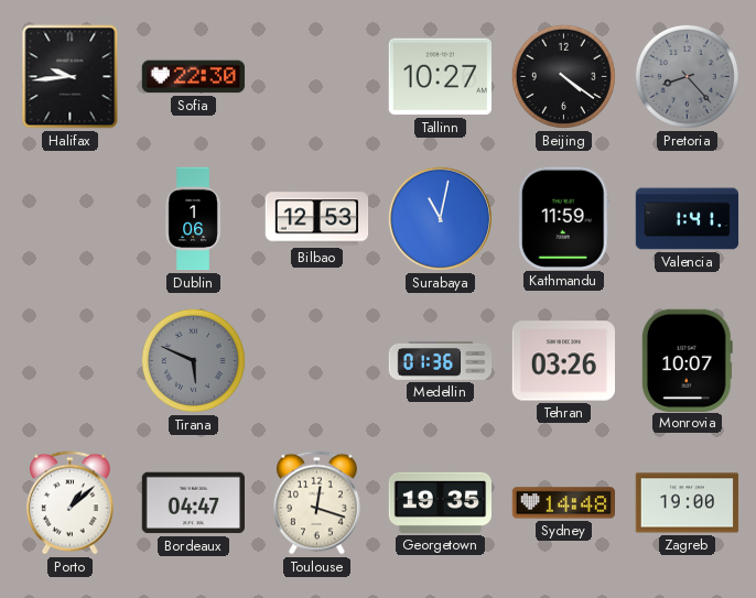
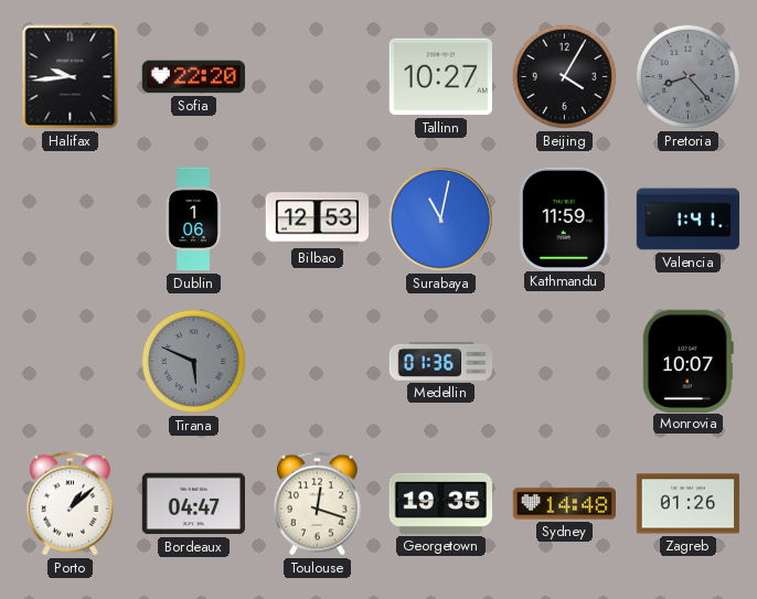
Sofia: 22:30 -> 22:20 (194, 77)
Beijing: 4:21 -> 4:05 (564, 76)
Tehran: 03:26 -> none (563, 361)
Zagreb: 19:00 -> 01:26 (689, 504)
